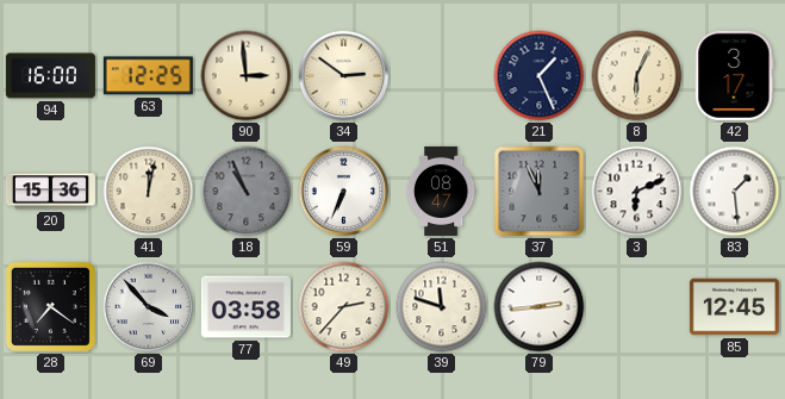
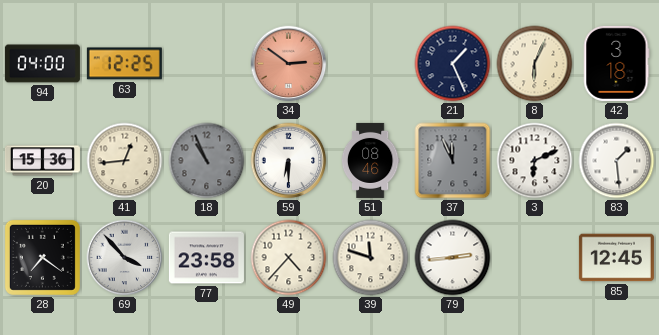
94: 16:00 -> 04:00 (42, 64)
90: 2:59 -> none (247, 76)
34 dial: cream -> salmon (289, 64)
42: 3:17 -> 3:18 (617, 63)
41: 12:02 -> 12:44 (125, 161)
59: 6:34 -> 6:30 (289, 161)
51: 08:47 -> 08:46 (370, 160)
77: 03:58 -> 23:58 (206, 258)
49: 2:37 -> 4:37 (289, 258)
